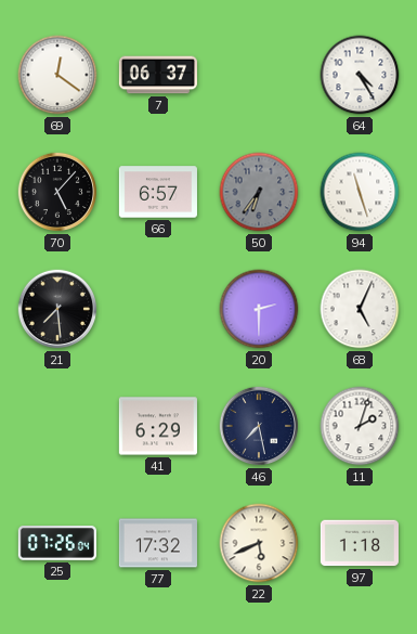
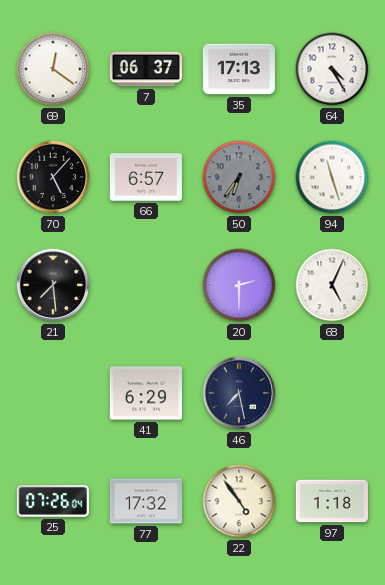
35: none -> 17:13 (239, 69)
11: 2:03 -> none (360, 426)
22: 5:41 -> 4:54 (239, 501)
